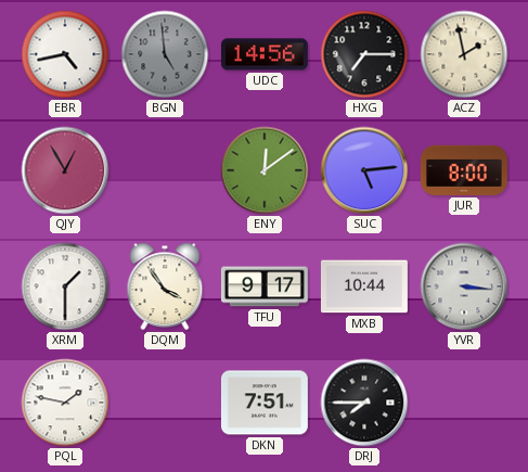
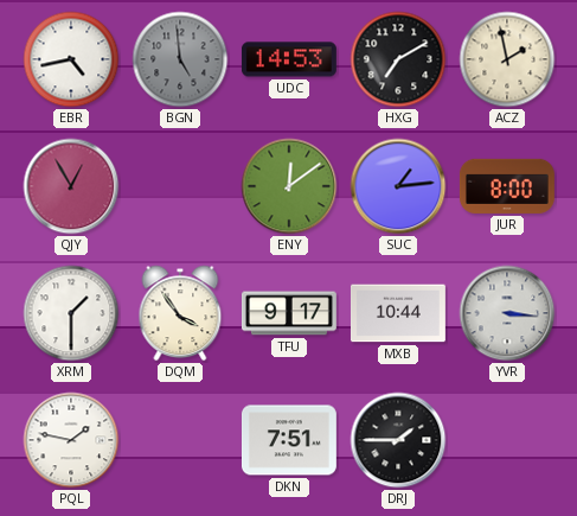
UDC: 14:56 -> 14:53 (289, 59)
HXG: 7:15 -> 7:10 (398, 59)
SUC: 5:14 -> 1:14 (398, 186)
DRJ: 7:45 -> 1:45 (398, 440)
